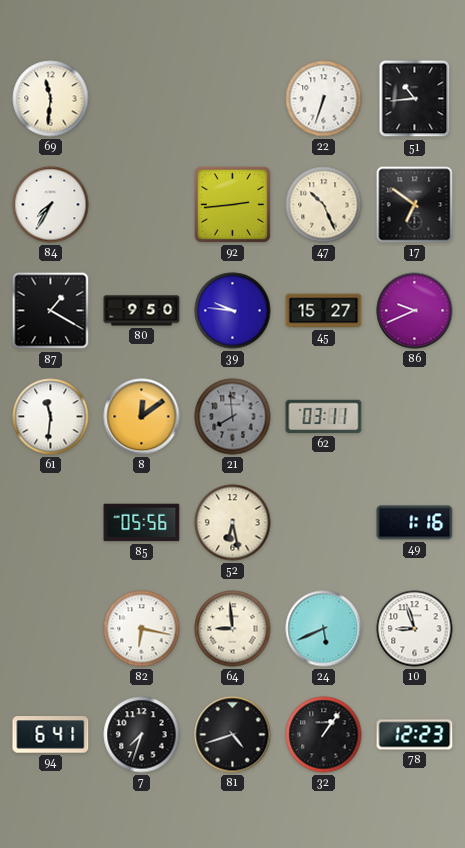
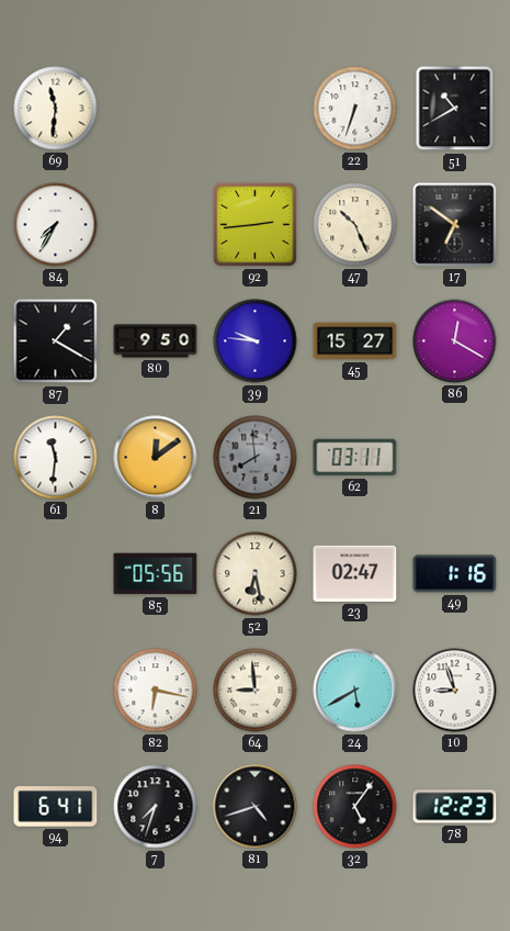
51: 10:44 -> 10:40 (455, 109)
86: 9:41 -> 12:20 (455, 341)
23: none -> 02:47 (355, 573)
24: 5:41 -> 5:40 (355, 691)
32: 1:06 -> 5:06 (355, 807)
